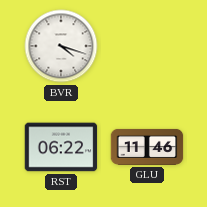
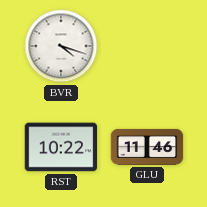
RST: 06:22 -> 10:22 (61, 147)
